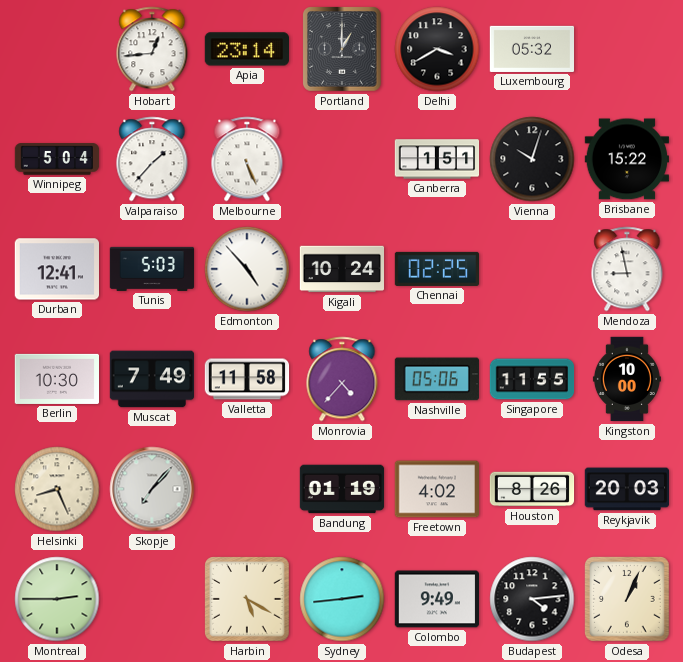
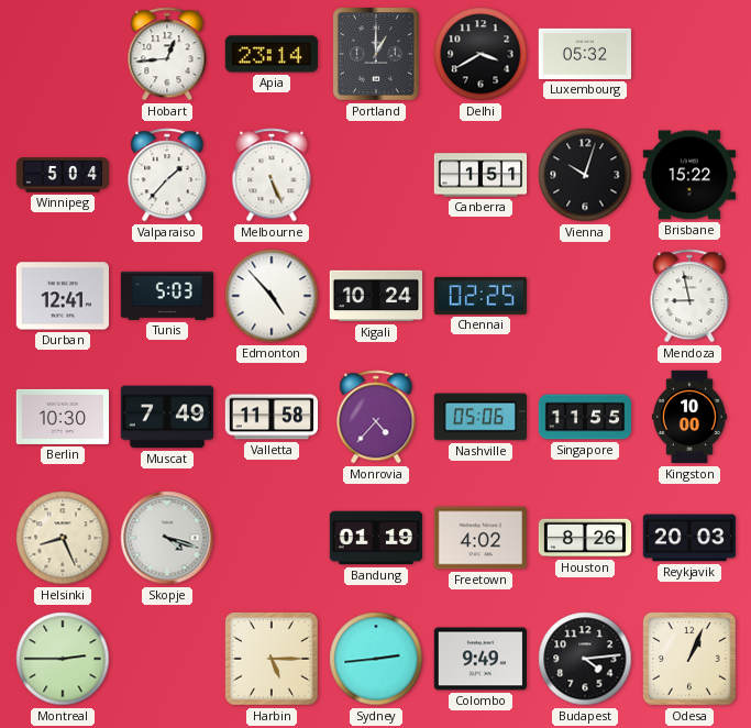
Skopje: 7:07 -> 4:18 (167, 538)
Harbin: 5:20 -> 5:15 (273, 660)
